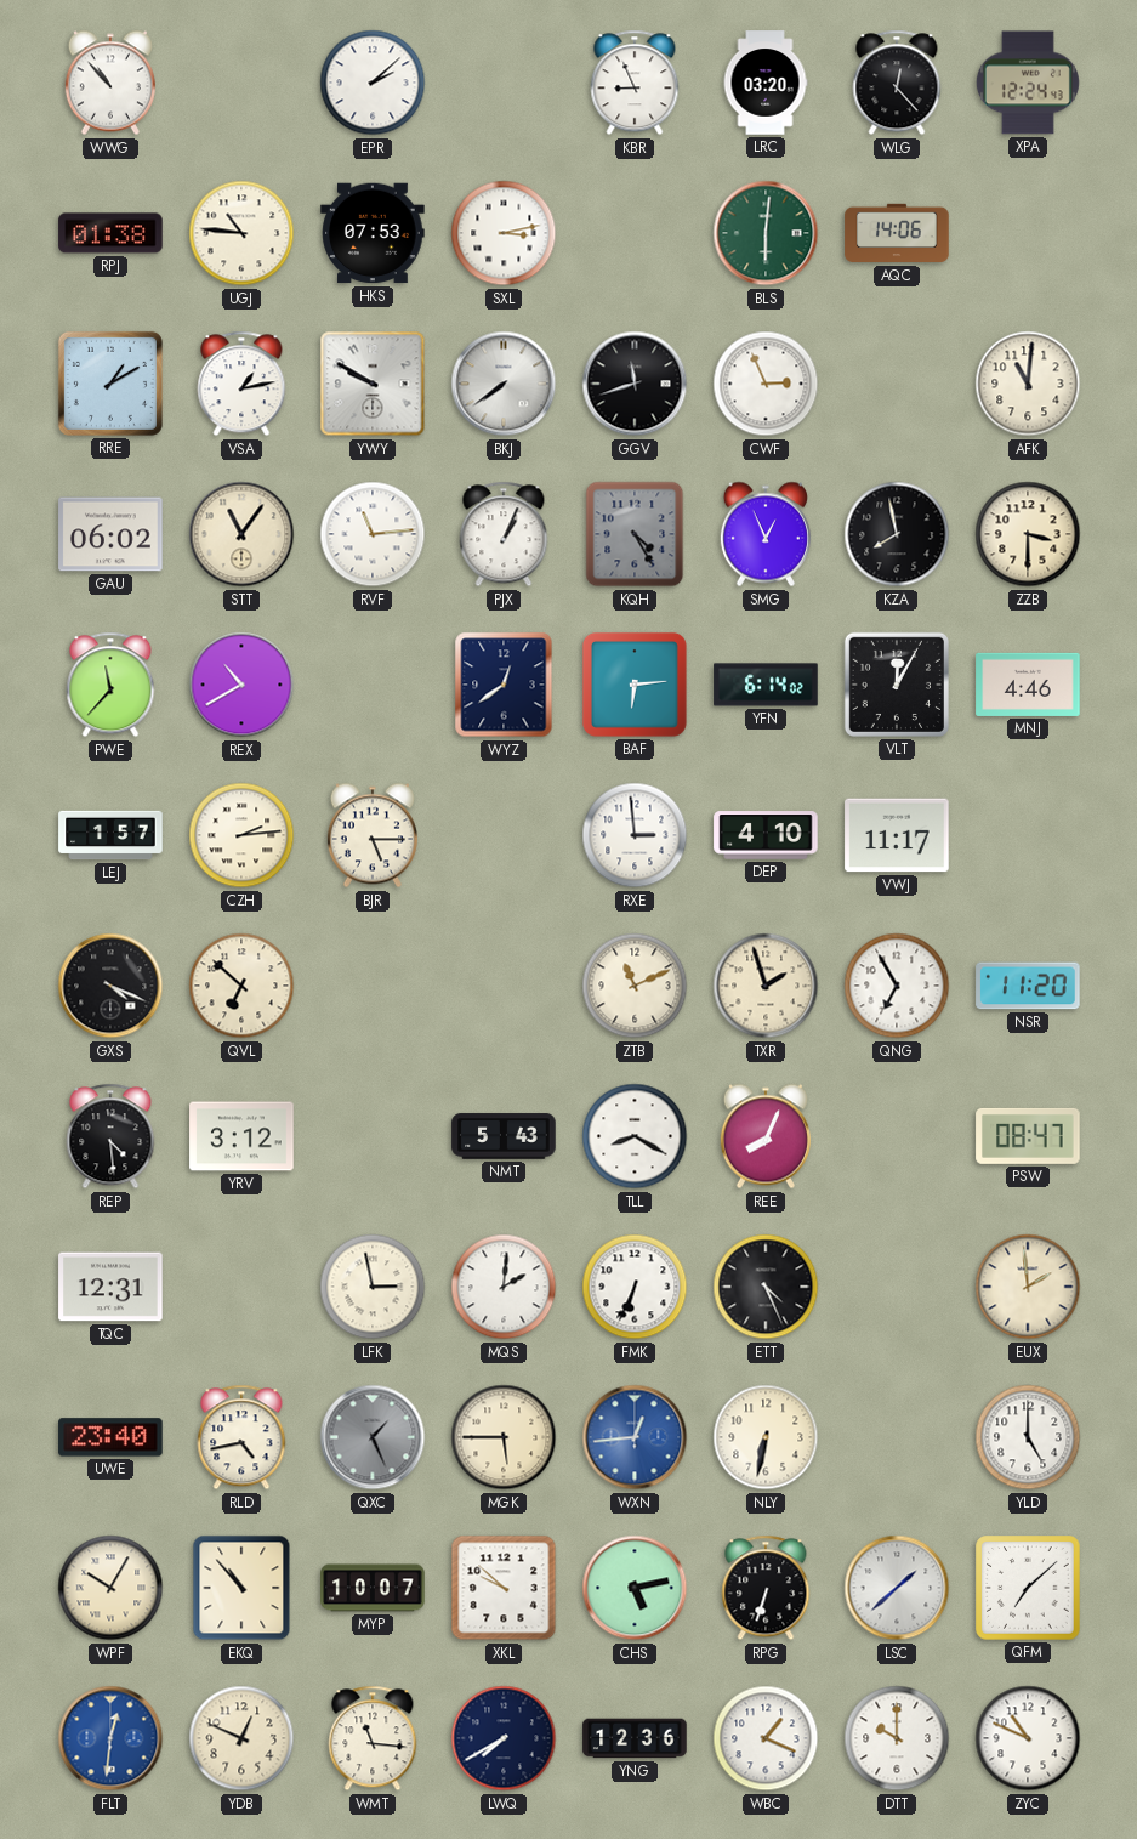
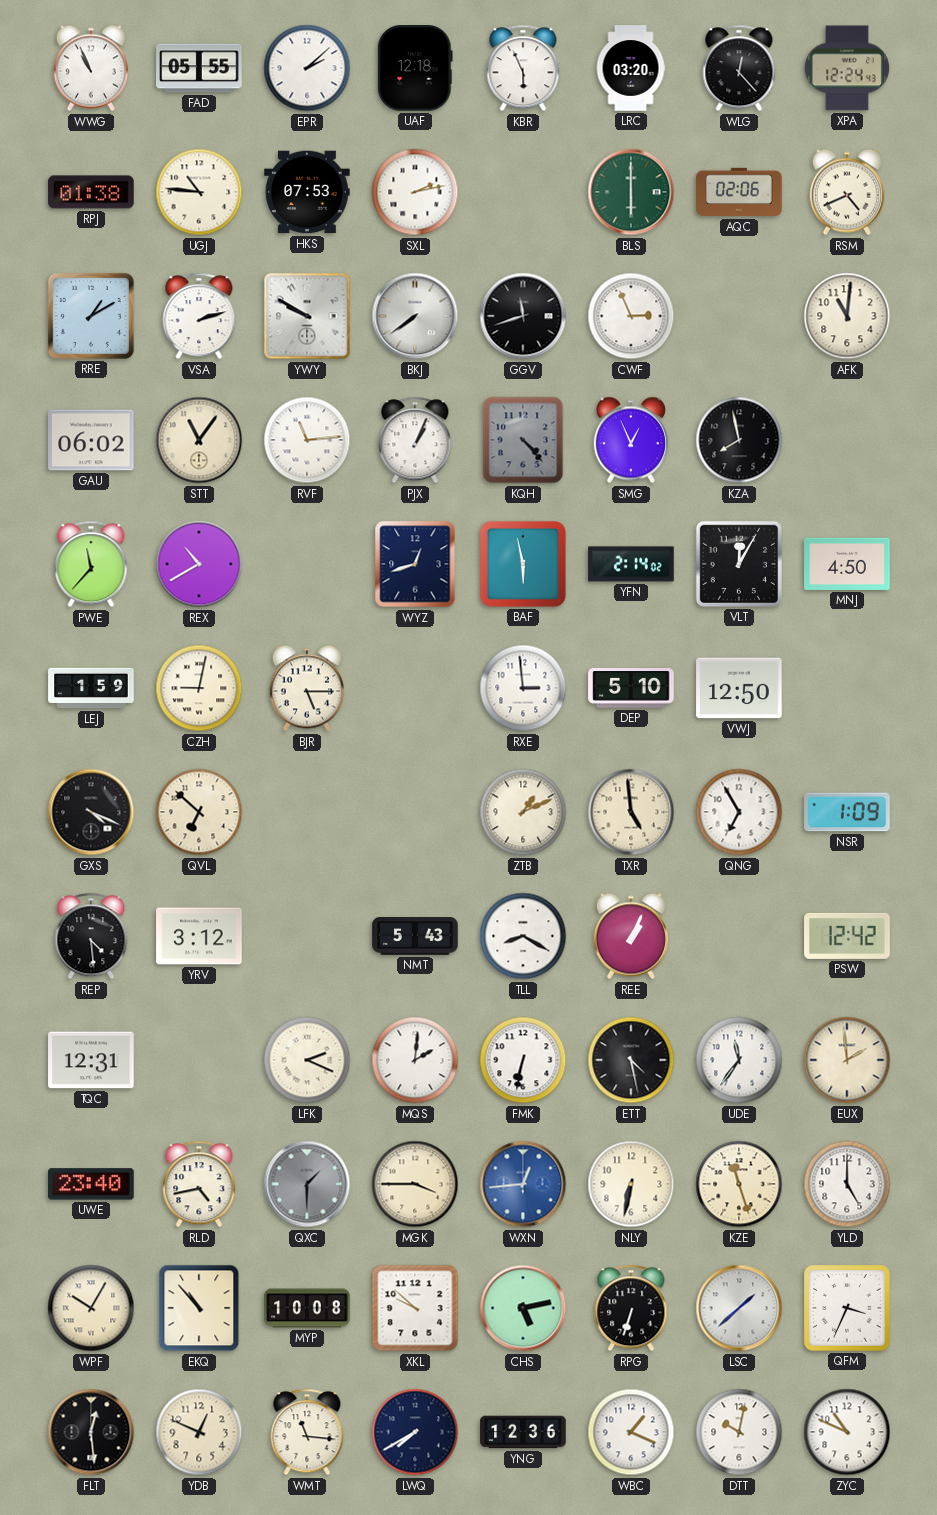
WWG: 10:53 -> 10:56 (91, 68)
FAD: none -> 05:55 (199, 68)
UAF: none -> 12:18 (416, 68)
KBR: 8:56 -> 5:56 (523, 68)
SXL: 3:13 -> 2:13 (415, 192)
BLS: 6:01 -> 6:00 (631, 192)
AQC: 14:06 -> 02:06 (739, 192)
RSM: none -> 4:41 (847, 192)
VSA: 1:13 -> 2:12 (199, 316)
KQH: 4:25 -> 4:23 (523, 440)
ZZB: 3:30 -> none (1028, 534)
WYZ: 12:39 -> 12:42 (415, 564)
BAF: 6:14 -> 5:58 (523, 564)
YFN: 6:14 -> 2:14 (631, 564)
MNJ: 4:46 -> 4:50 (847, 564)
LEJ: 1:57 -> 1:59 (91, 688)
CZH: 2:14 -> 9:02 (199, 688)
DEP: 4:10 -> 5:10 (631, 688)
VWJ: 11:17 -> 12:50 (739, 688)
ZTB: 11:11 -> 1:11 (523, 812)
TXR: 1:57 -> 4:59 (631, 812)
NSR: 11:20 -> 1:09 (847, 812)
REE: 8:04 -> 1:04 (631, 936)
PSW: 08:47 -> 12:42 (847, 936)
LFK: 2:58 -> 2:19 (307, 1060)
FMK: 6:34 -> 6:32 (523, 1060)
ETT: 4:26 -> 4:28 (631, 1060)
UDE: none -> 11:36 (739, 1060)
QXC: 1:26 -> 1:30 (307, 1184)
MGK: 5:45 -> 3:45 (415, 1184)
KZE: none -> 11:27 (739, 1184)
MYP: 10:07 -> 10:08 (307, 1308)
QFM: 7:08 -> 3:34 (847, 1308)
FLT: 12:31 -> 12:29 (91, 1432)
FLT dial: blue -> black (91, 1432)
DTT: 10:00 -> 10:02 (739, 1432)
